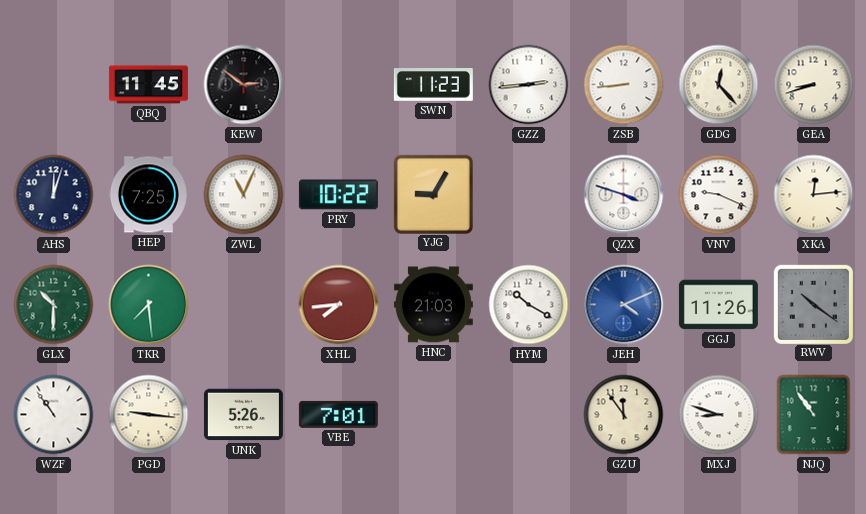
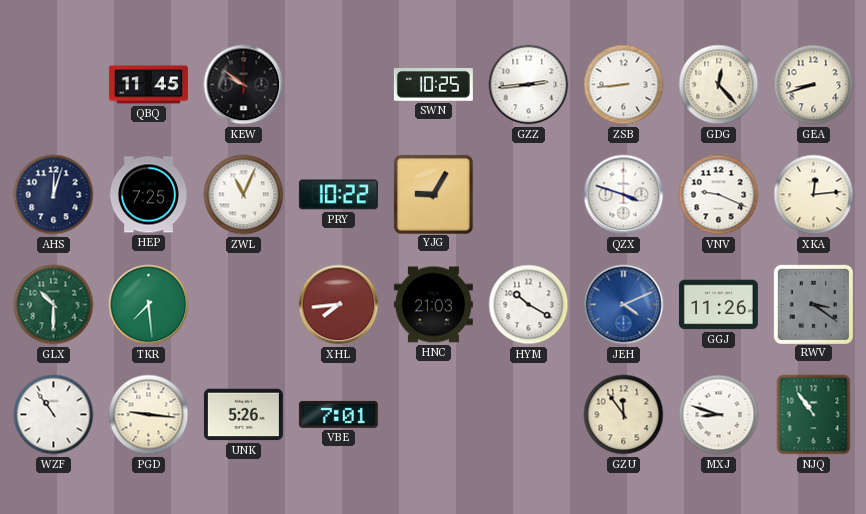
KEW: 2:51 -> 9:51 (244, 85)
SWN: 11:23 -> 10:25 (433, 85)
RWV: 10:21 -> 3:21 (813, 304)
